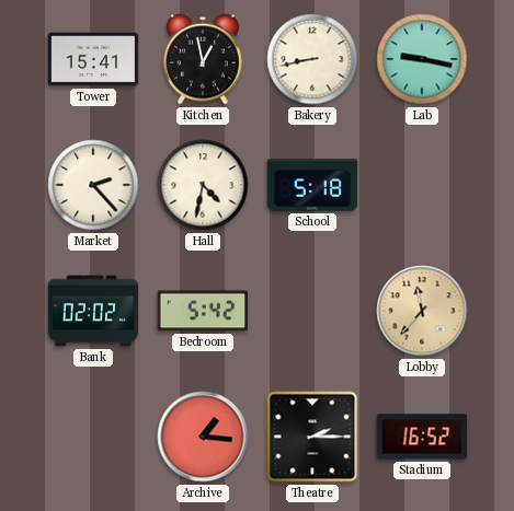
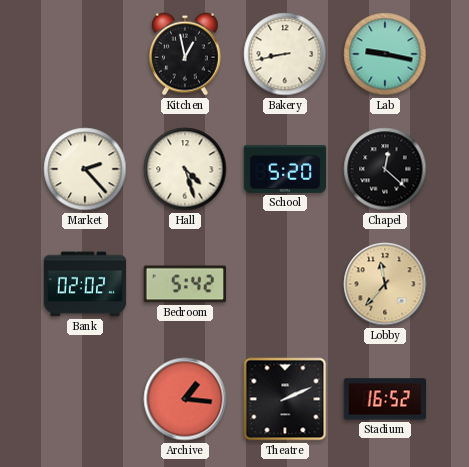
Tower: 15:41 -> none (93, 59)
Hall: 4:32 -> 4:27 (185, 169)
School: 5:18 -> 5:20 (285, 169)
Chapel: none -> 12:22 (385, 169)
Theatre: 2:15 -> 2:11 (285, 399)
